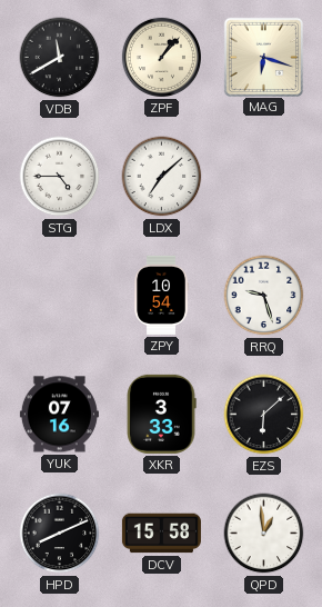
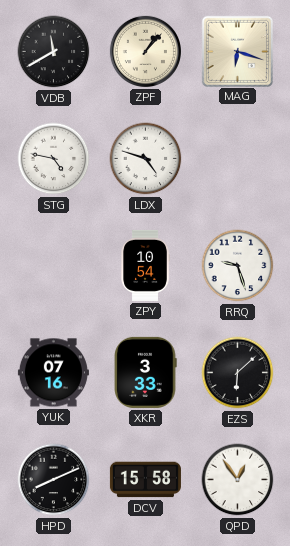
STG: 4:45 -> 4:47 (54, 159)
LDX: 7:08 -> 4:48 (146, 159)
QPD: 12:59 -> 12:54 (238, 480)
